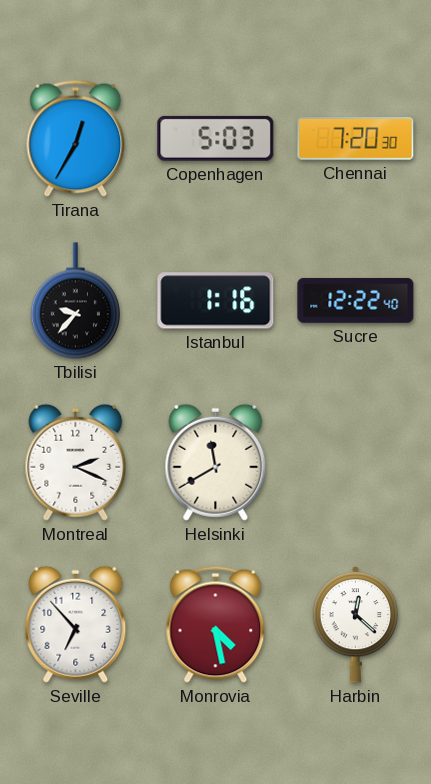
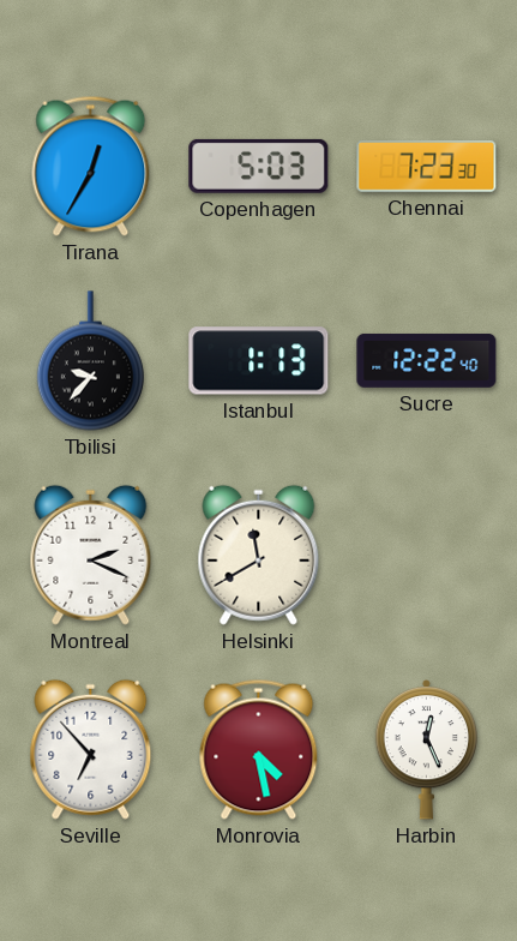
Chennai: 7:20 -> 7:23 (427, 166)
Istanbul: 1:16 -> 1:13 (259, 361)
Harbin: 12:22 -> 12:26 (427, 750)
